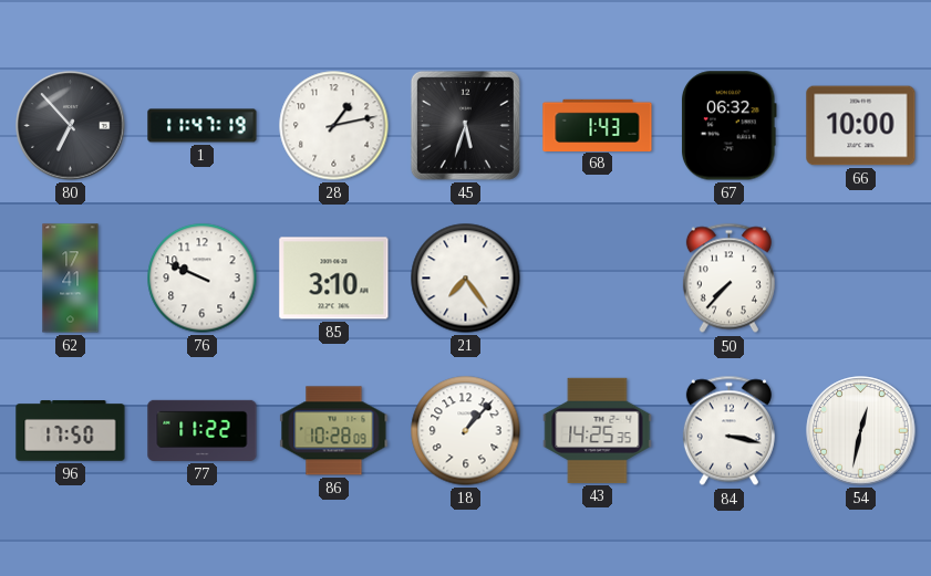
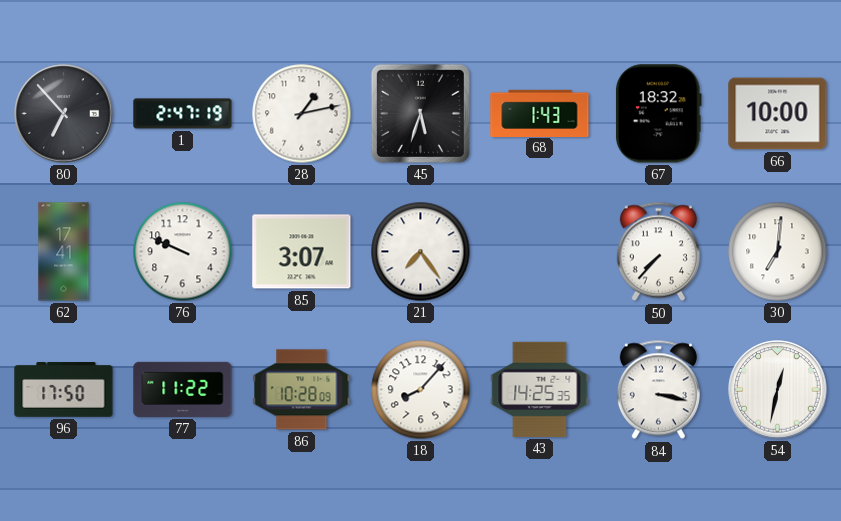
1: 11:47 -> 2:47 (183, 114)
67: 06:32 -> 18:32 (658, 114)
85: 3:10 -> 3:07 (302, 252)
30: none -> 7:01 (778, 252)
18: 1:07 -> 8:07 (421, 390)
